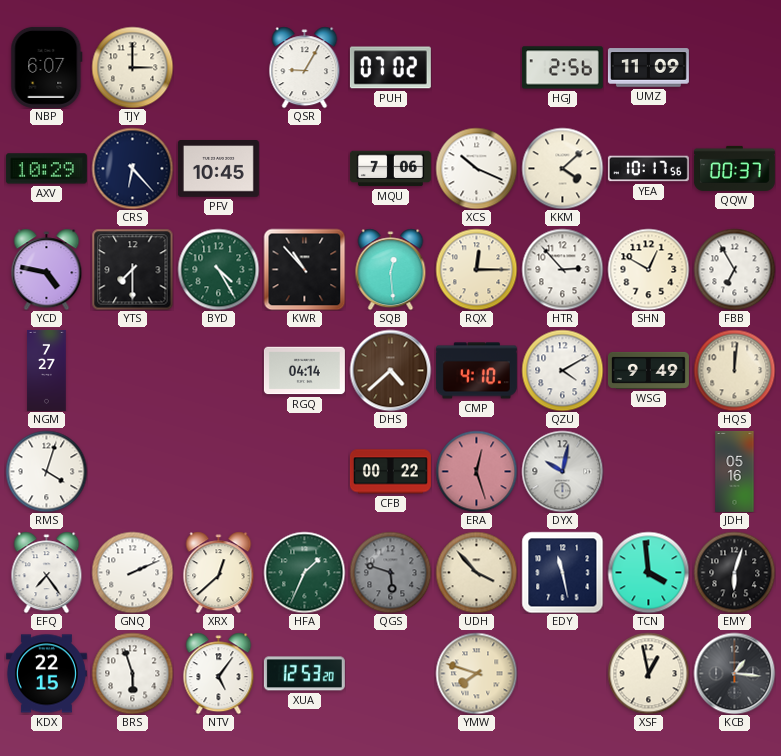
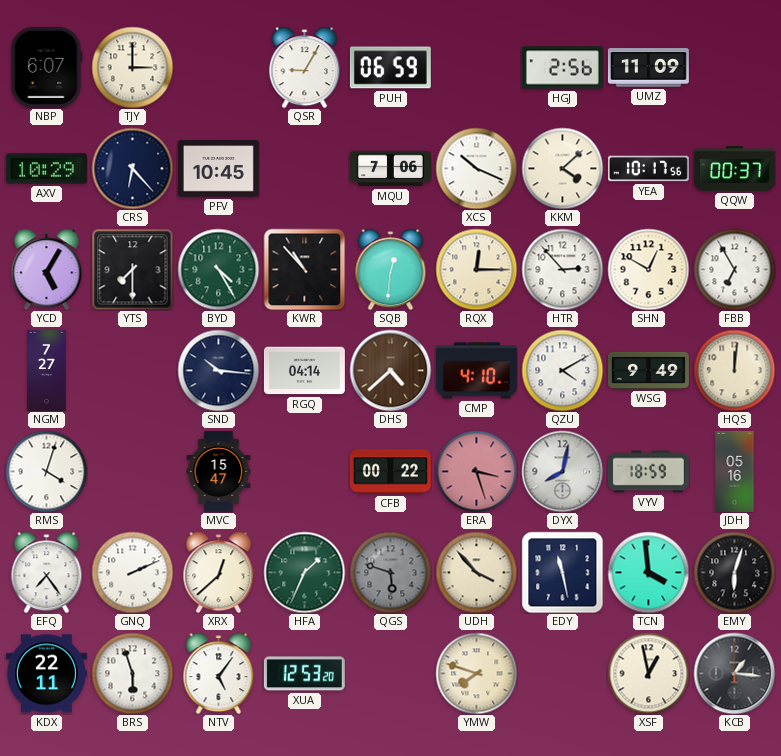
PUH: 07:02 -> 06:59 (390, 68)
YCD: 4:47 -> 5:05 (47, 269)
SQB: 12:29 -> 12:31 (391, 269)
SND: none -> 10:16 (218, 370)
MVC: none -> 15:47 (219, 471)
ERA: 12:27 -> 3:27 (476, 471)
DYX: 10:02 -> 8:02 (562, 471)
VYV: none -> 18:59 (648, 472)
KDX: 22:15 -> 22:11 (46, 674)
